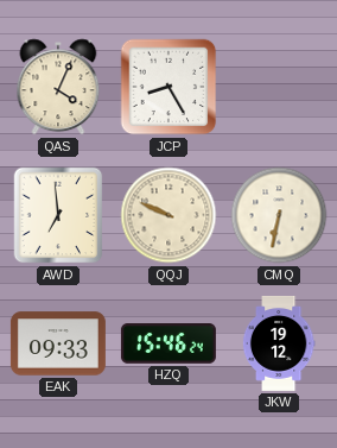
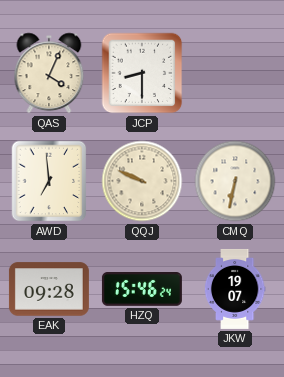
JCP: 8:25 -> 8:30 (142, 73)
EAK: 09:33 -> 09:28 (49, 289)
JKW: 19:12 -> 19:07 (235, 289)
